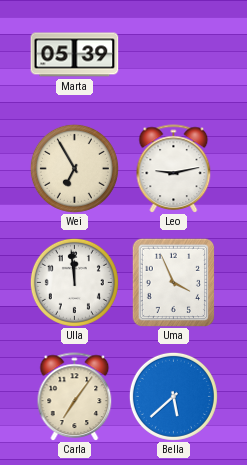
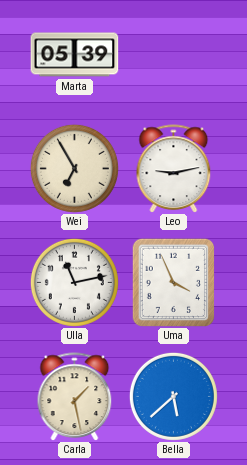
Ulla: 11:59 -> 11:13 (74, 282)
Carla: 7:06 -> 1:28 (75, 396)
